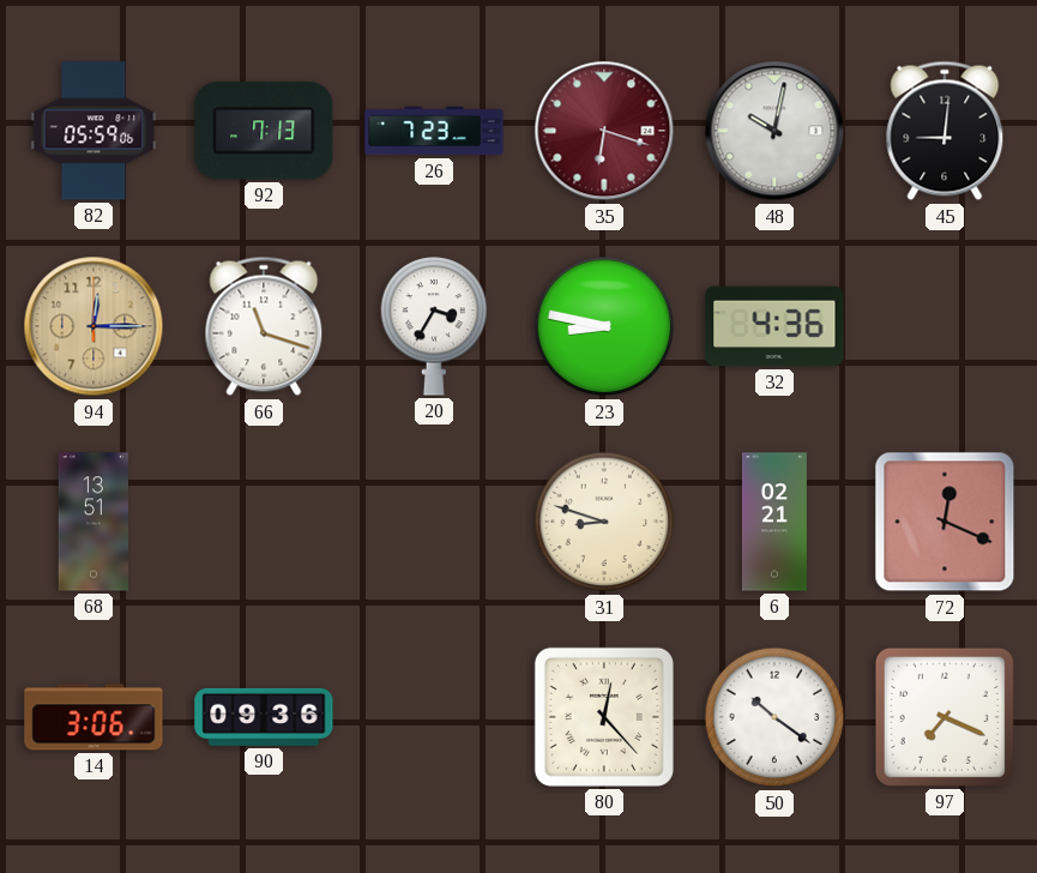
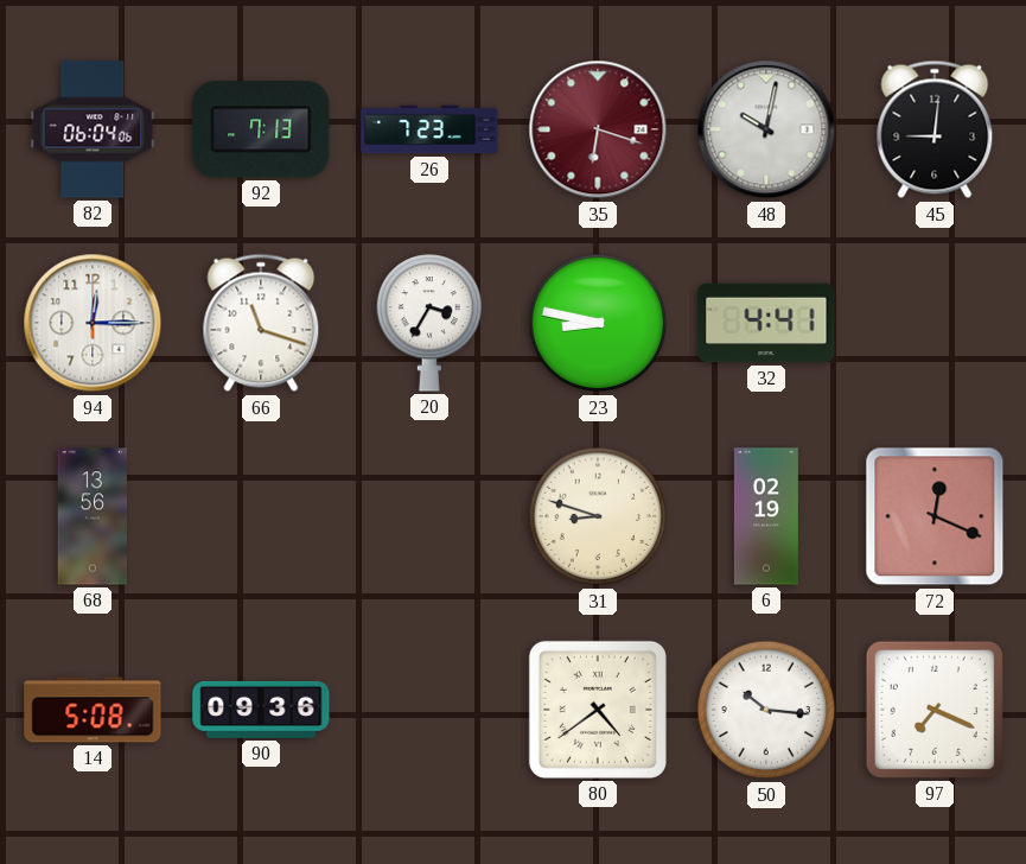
82: 05:59 -> 06:04 (93, 129)
94 dial: champagne -> white (93, 323)
32: 4:36 -> 4:41 (766, 323)
68: 13:51 -> 13:56 (93, 516)
6: 02:21 -> 02:19 (766, 516)
14: 3:06 -> 5:08 (93, 710)
80: 12:23 -> 4:39 (598, 710)
50: 10:21 -> 10:16 (766, 710)
